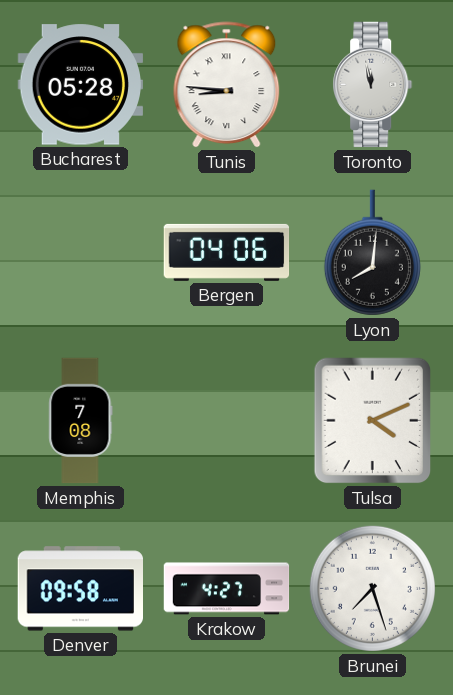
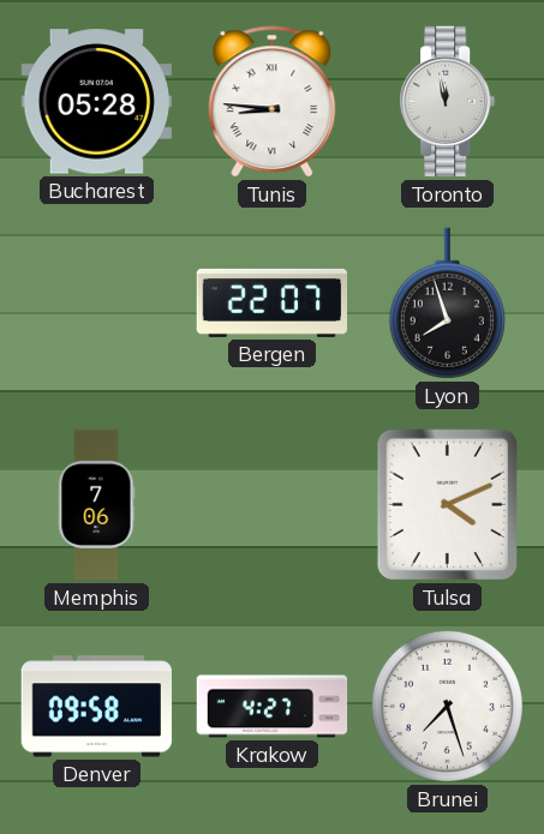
Bergen: 04:06 -> 22:07 (273, 302)
Lyon: 8:01 -> 7:57 (447, 304)
Memphis: 7:08 -> 7:06 (97, 505)
